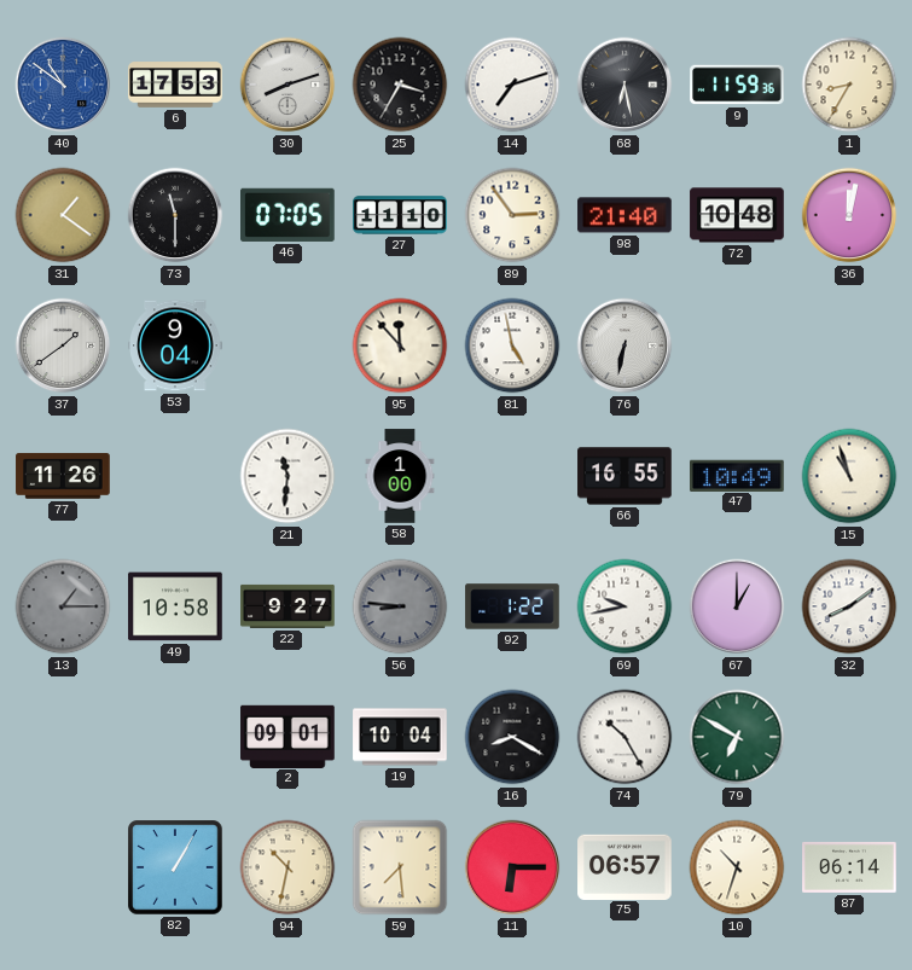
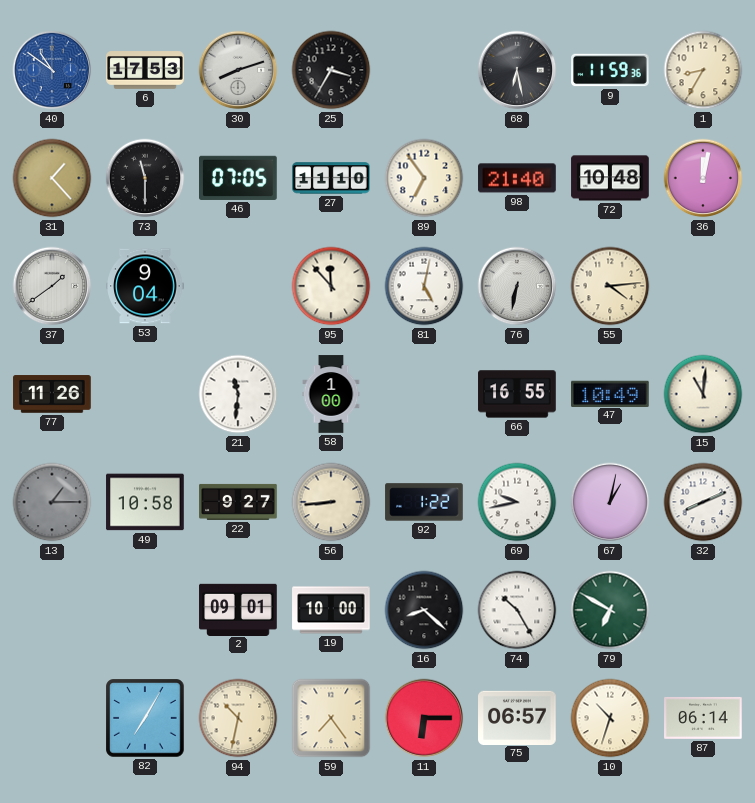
14: 7:12 -> none (512, 85)
31: 1:21 -> 1:23 (52, 178)
89: 2:54 -> 6:54 (424, 178)
81: 4:58 -> 5:02 (424, 286)
55: none -> 4:14 (610, 286)
15: 10:57 -> 11:01 (703, 394)
56: 8:46 -> 8:44 (331, 502)
56 dial: grey -> cream (331, 502)
67: 1:00 -> 1:02 (610, 502)
32: 8:09 -> 8:11 (703, 502)
19: 10:04 -> 10:00 (331, 610)
16: 8:20 -> 8:22 (424, 610)
82: 1:05 -> 7:05 (145, 718)
59: 7:29 -> 7:24 (331, 718)
